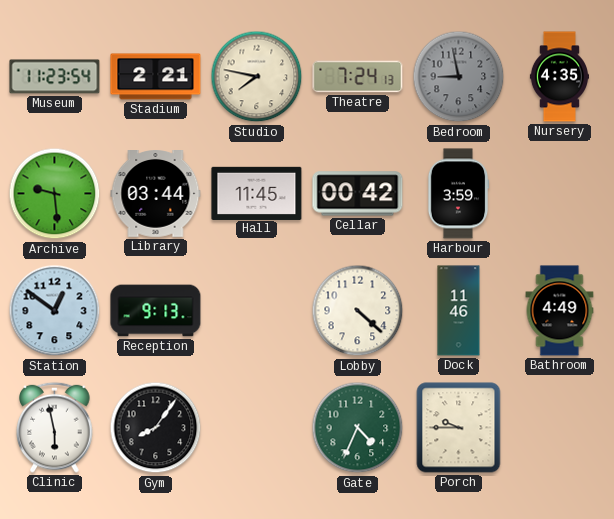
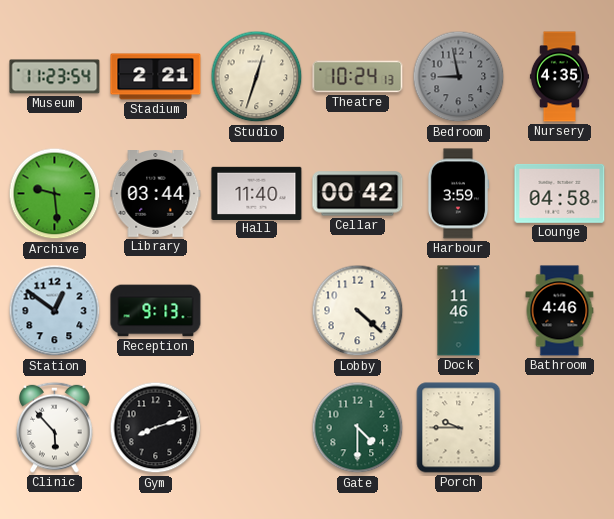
Studio: 7:47 -> 12:33 (257, 77)
Theatre: 7:24 -> 10:24 (358, 77)
Hall: 11:45 -> 11:40 (257, 193)
Lounge: none -> 04:58 (560, 193)
Bathroom: 4:49 -> 4:46 (560, 311)
Clinic: 5:58 -> 5:53 (55, 427)
Gym: 8:06 -> 8:12 (156, 428)
Gate: 4:34 -> 4:30 (358, 428)
